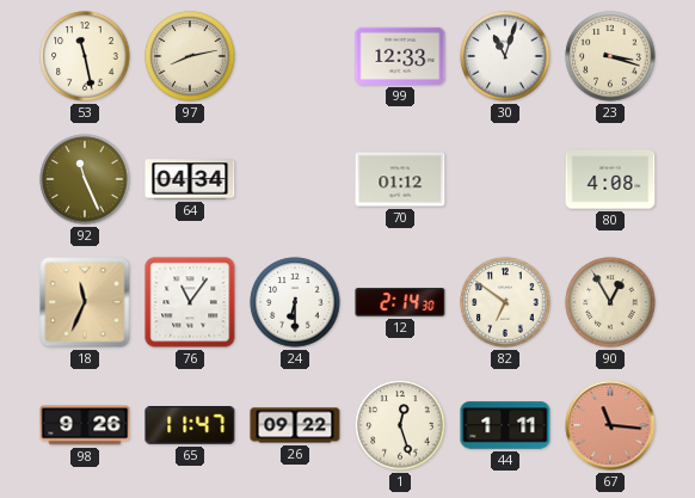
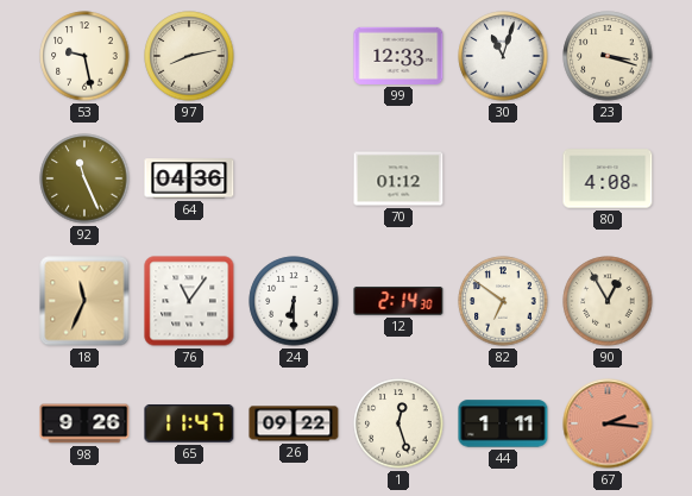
53: 11:28 -> 9:28 (84, 56)
64: 04:34 -> 04:36 (189, 178)
67: 11:16 -> 2:16 (608, 423)
